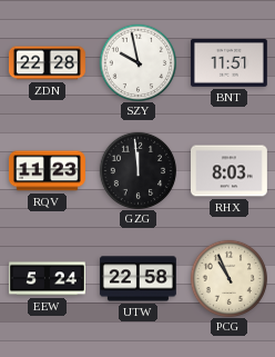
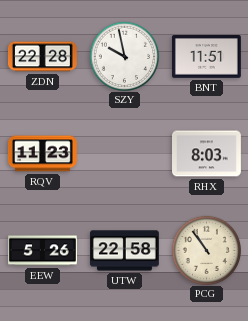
GZG: 11:59 -> none (137, 170)
EEW: 5:24 -> 5:26 (43, 251)
PCG: 10:56 -> 10:54 (206, 250)
